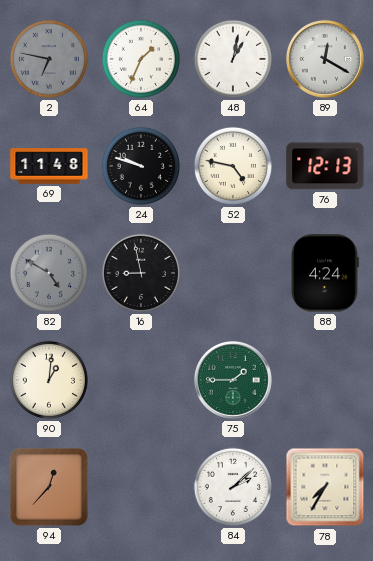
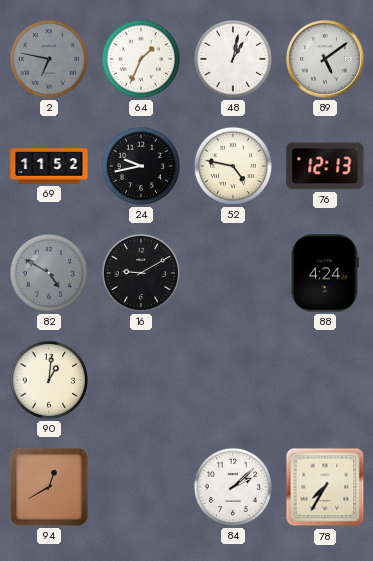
89: 12:20 -> 5:09 (325, 59)
69: 11:48 -> 11:52 (49, 166)
24: 9:48 -> 9:43 (141, 166)
16: 8:58 -> 9:10 (141, 273)
75: 1:45 -> none (233, 380)
94: 12:37 -> 12:40 (49, 487)
